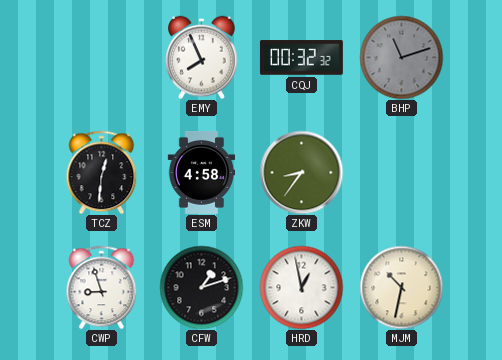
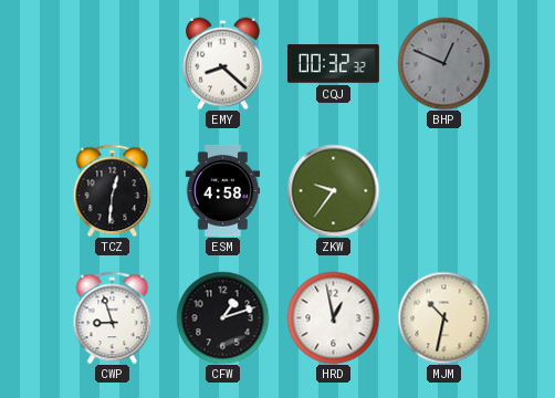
EMY: 7:56 -> 8:22 (223, 63)
BHP: 11:12 -> 12:49 (443, 63)
ZKW: 8:36 -> 9:36 (333, 190)
